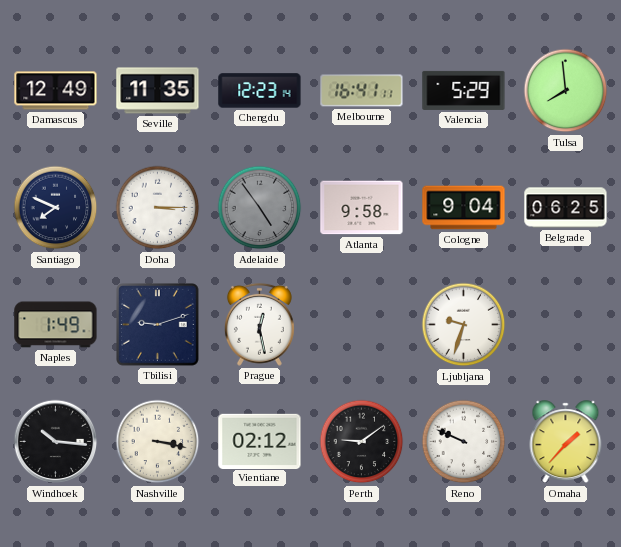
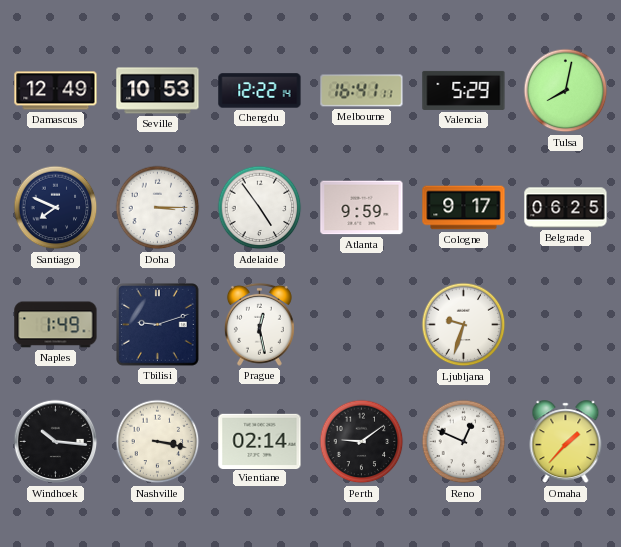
Seville: 11:35 -> 10:53 (158, 91)
Chengdu: 12:23 -> 12:22 (260, 91)
Tulsa: 7:59 -> 8:02 (566, 91)
Adelaide dial: grey -> white (260, 208)
Atlanta: 9:58 -> 9:59 (362, 208)
Cologne: 9:04 -> 9:17 (464, 208)
Vientiane: 02:12 -> 02:14 (260, 441)
Reno: 9:49 -> 12:49 (464, 442)
